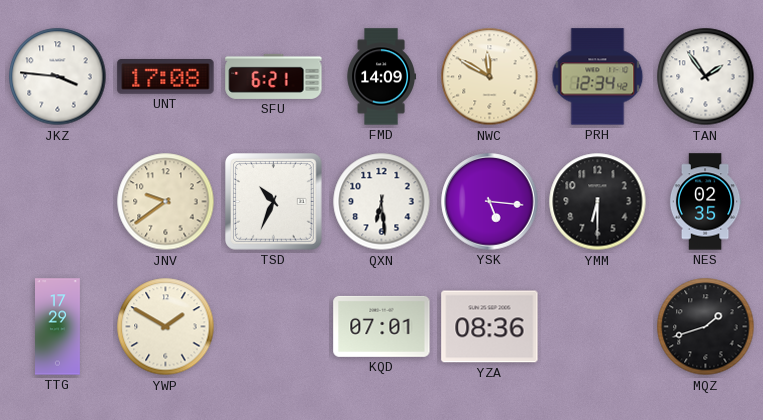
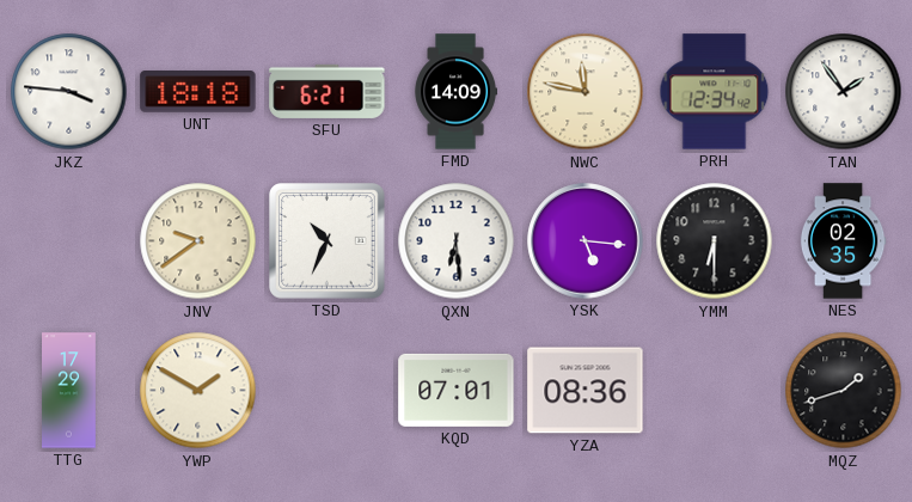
UNT: 17:08 -> 18:18 (198, 92)
NWC: 11:50 -> 11:47 (586, 92)
